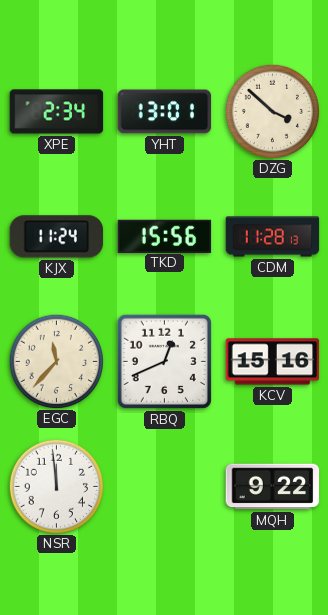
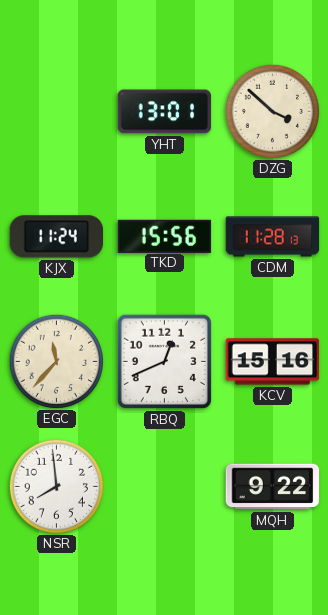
XPE: 2:34 -> none (57, 112)
NSR: 11:59 -> 7:59 (56, 486)
